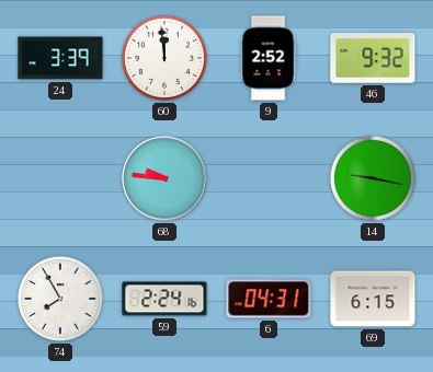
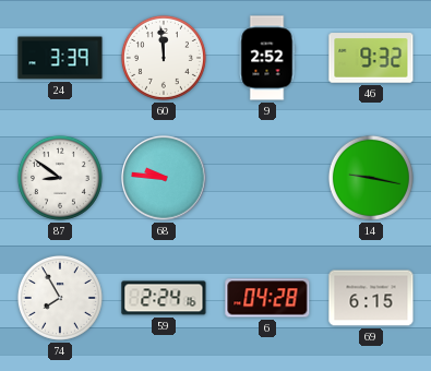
87: none -> 8:51 (60, 178)
6: 04:31 -> 04:28 (267, 298)
